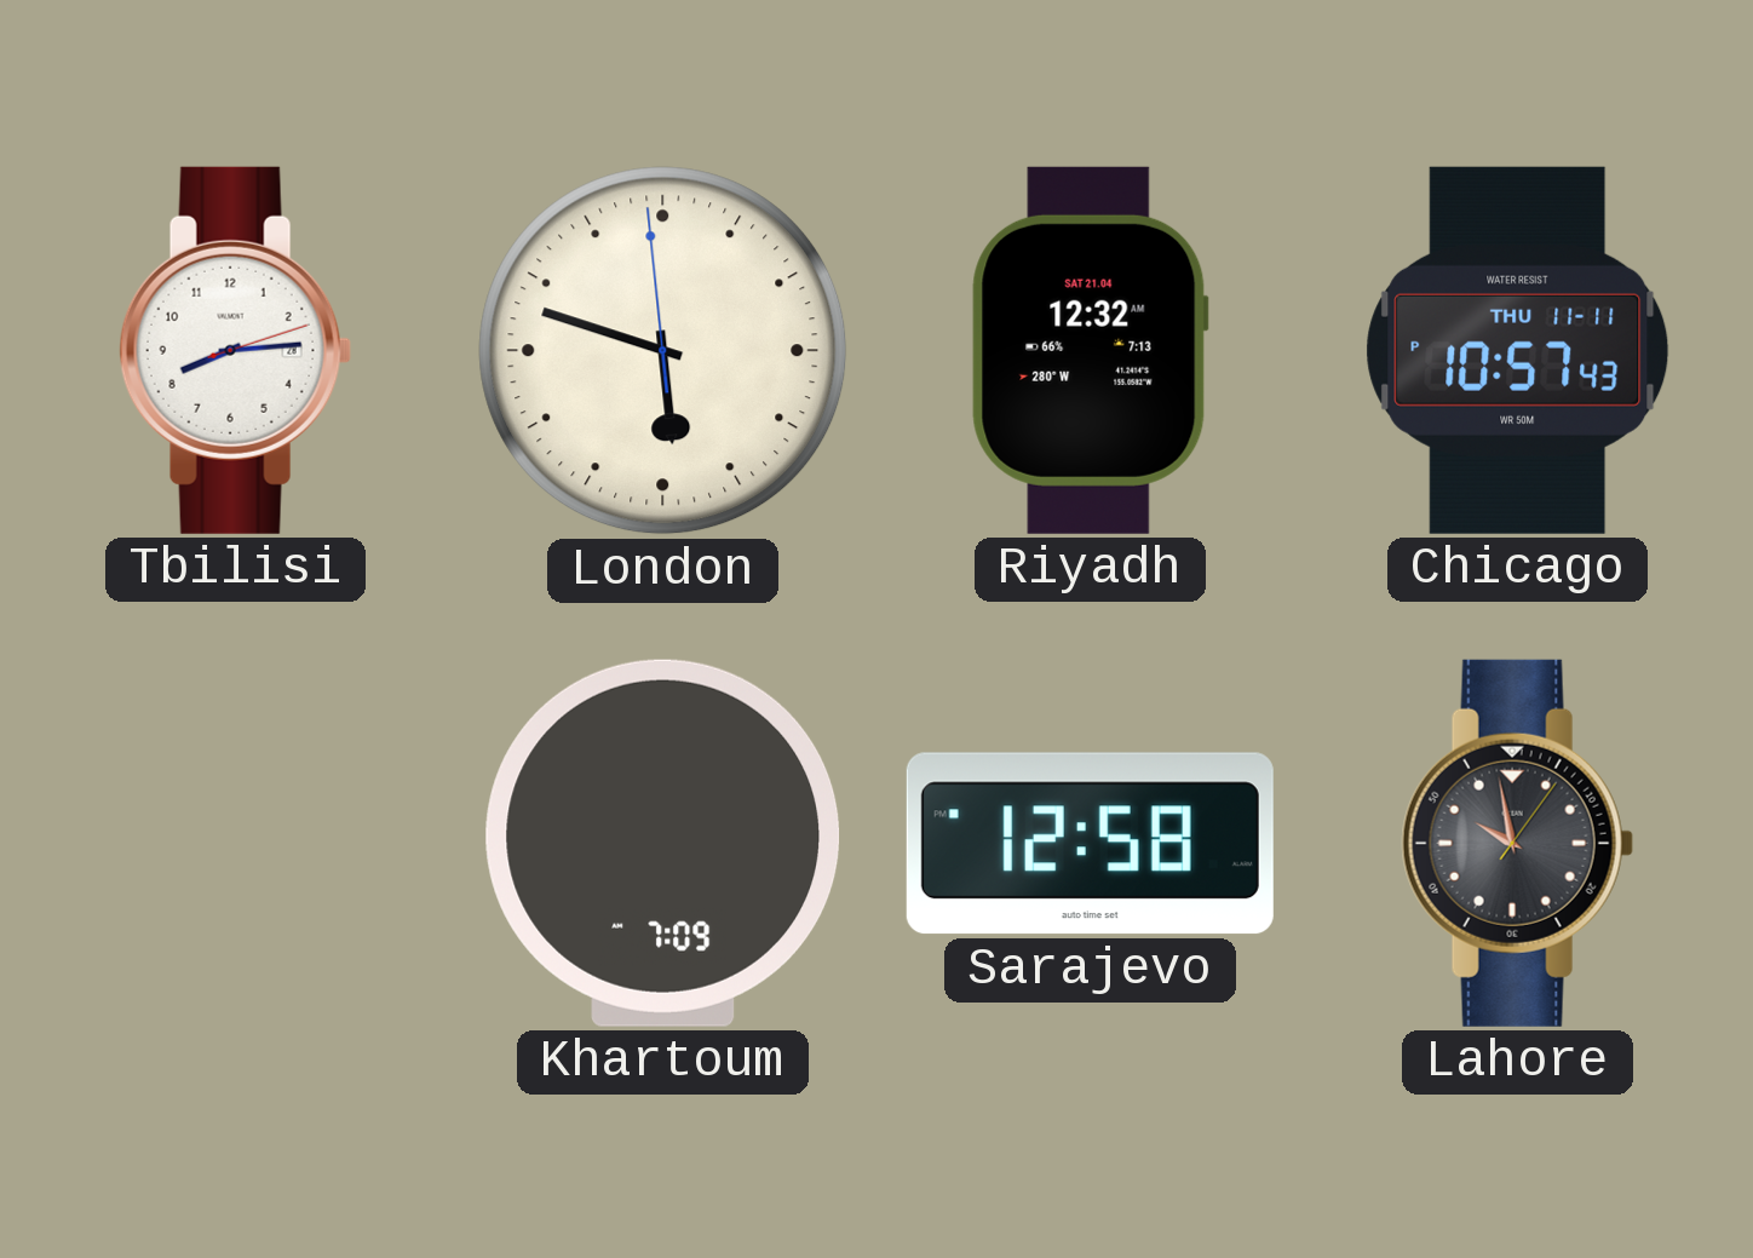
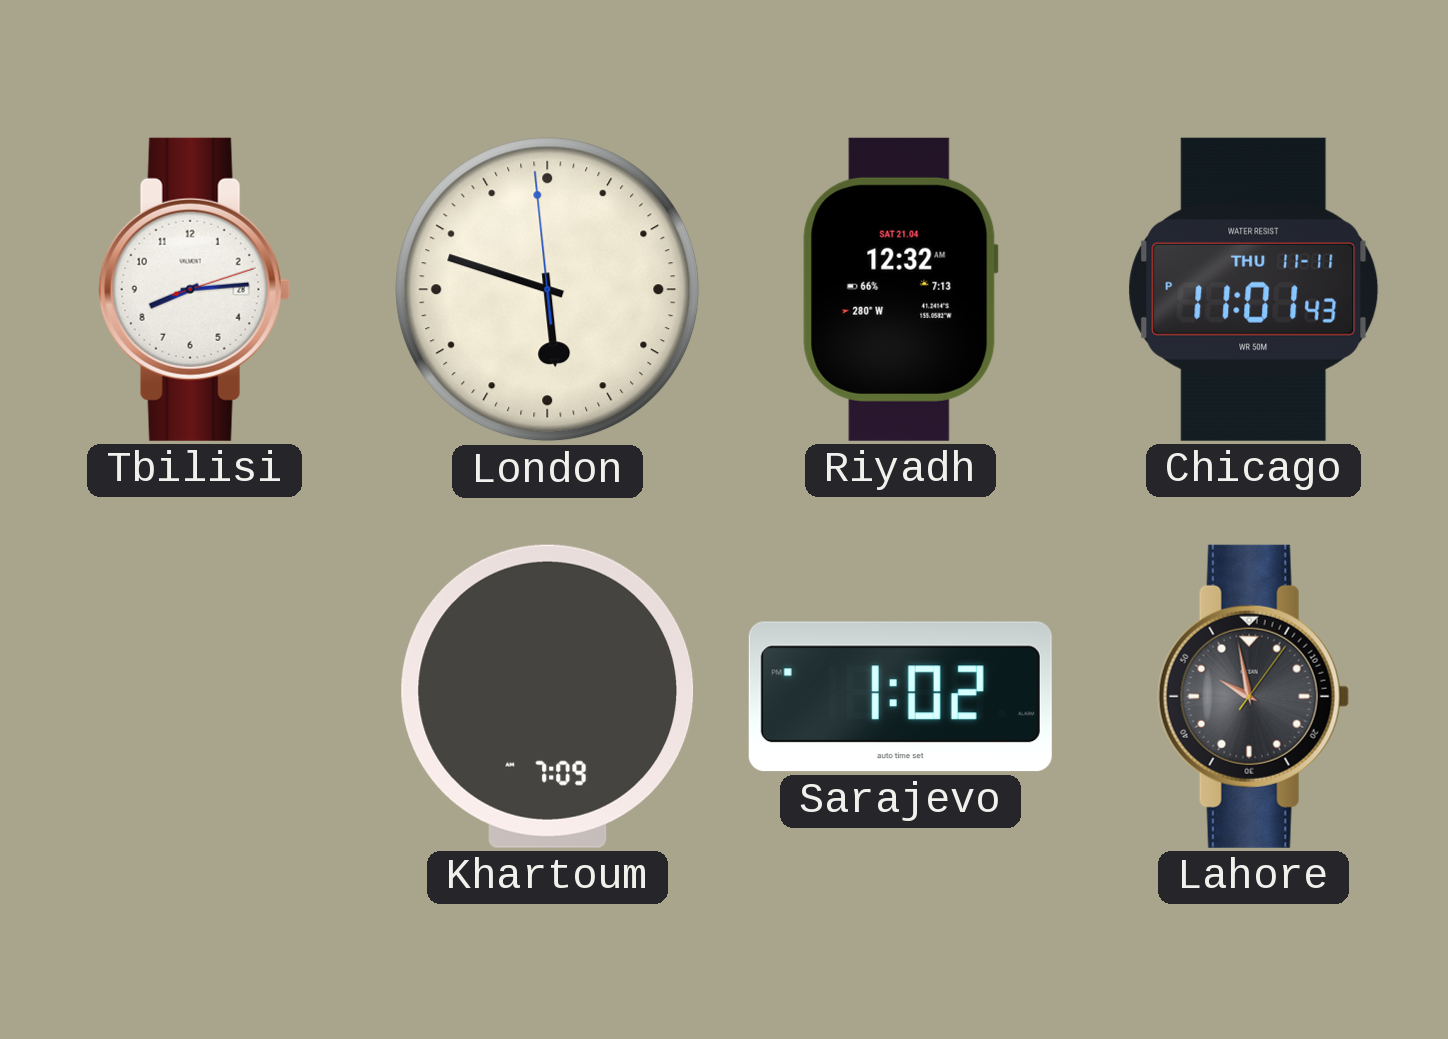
Chicago: 10:57 -> 11:01 (1254, 289)
Sarajevo: 12:58 -> 1:02 (900, 697)
